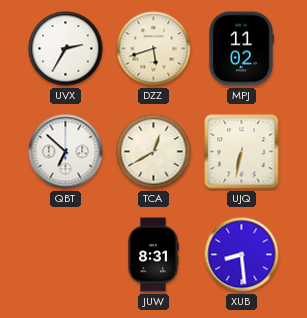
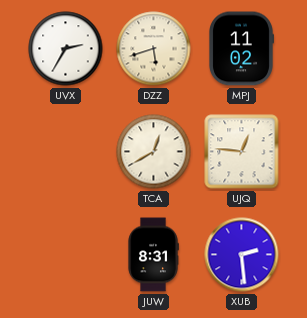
QBT: 6:52 -> none (66, 152)
UJQ: 6:32 -> 12:46 (242, 152)
XUB: 8:29 -> 2:29 (242, 255)
